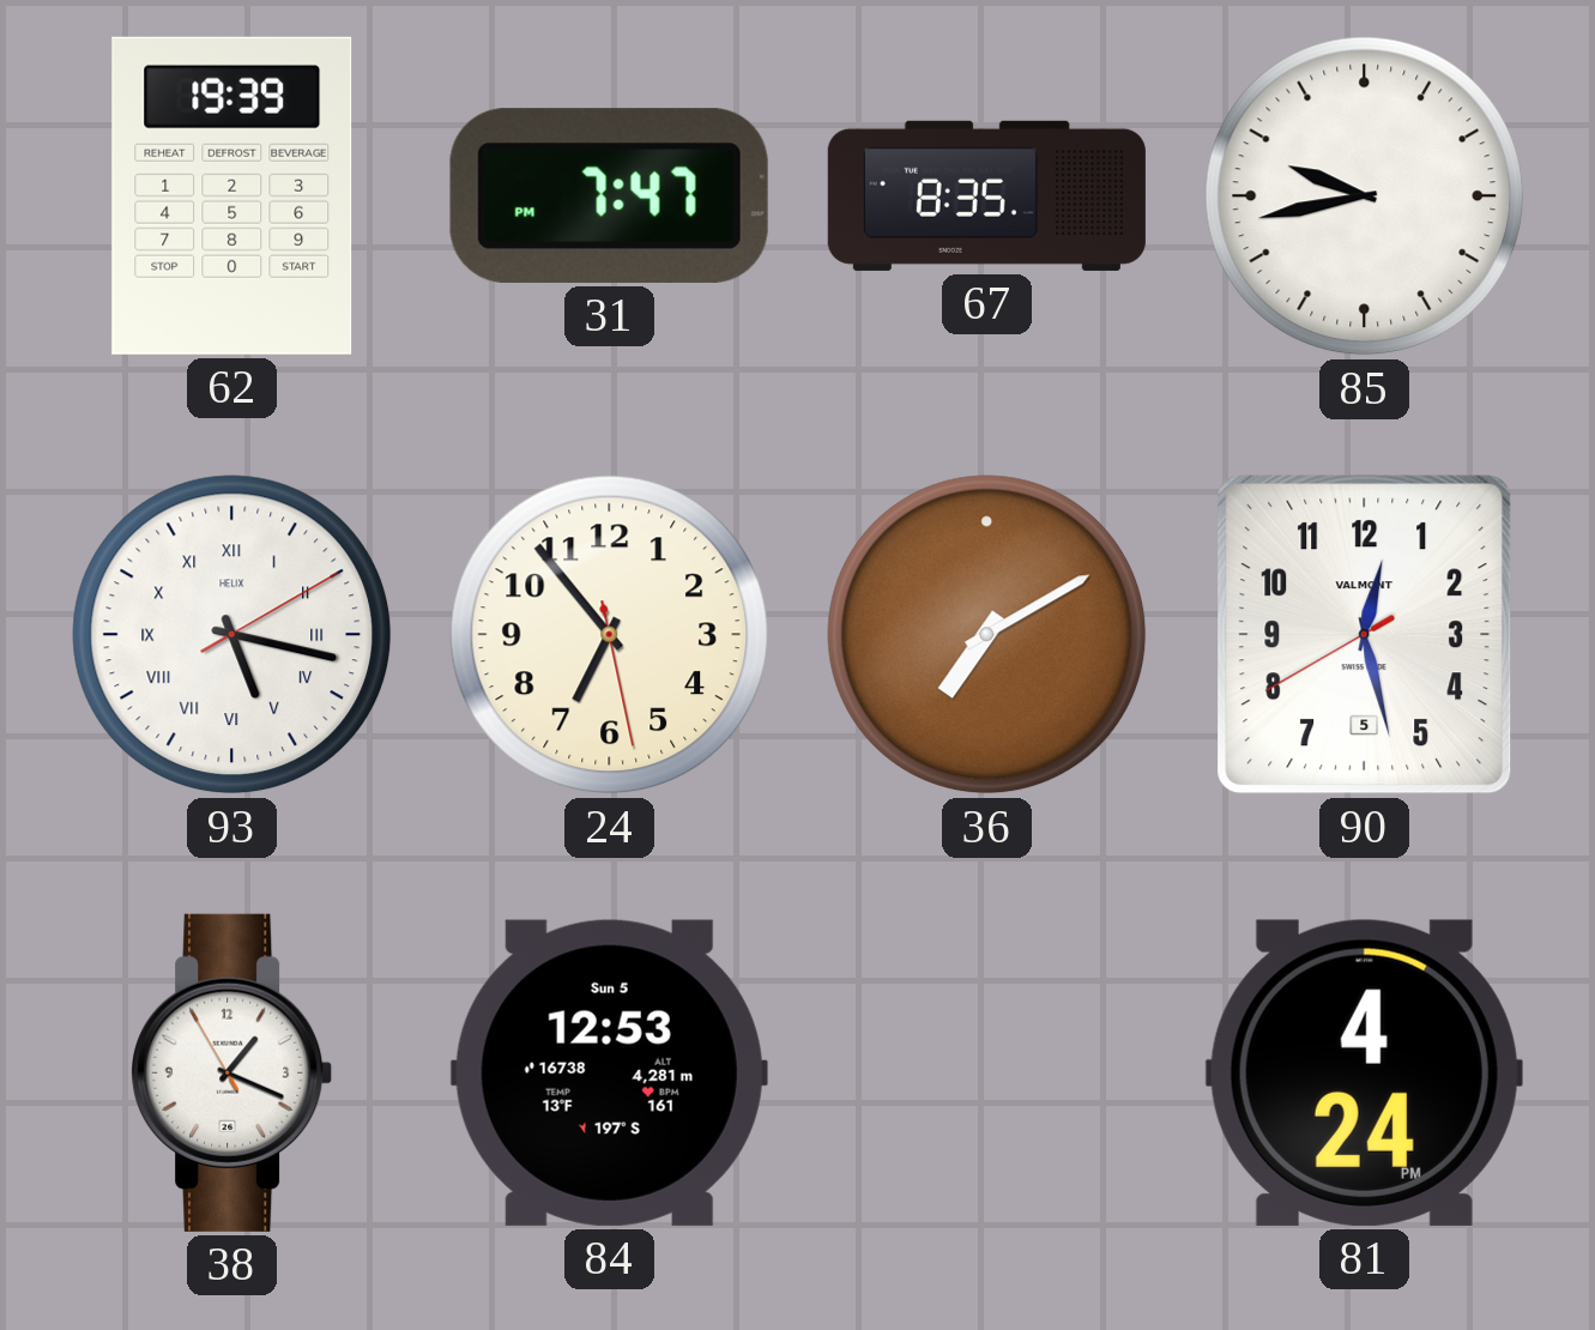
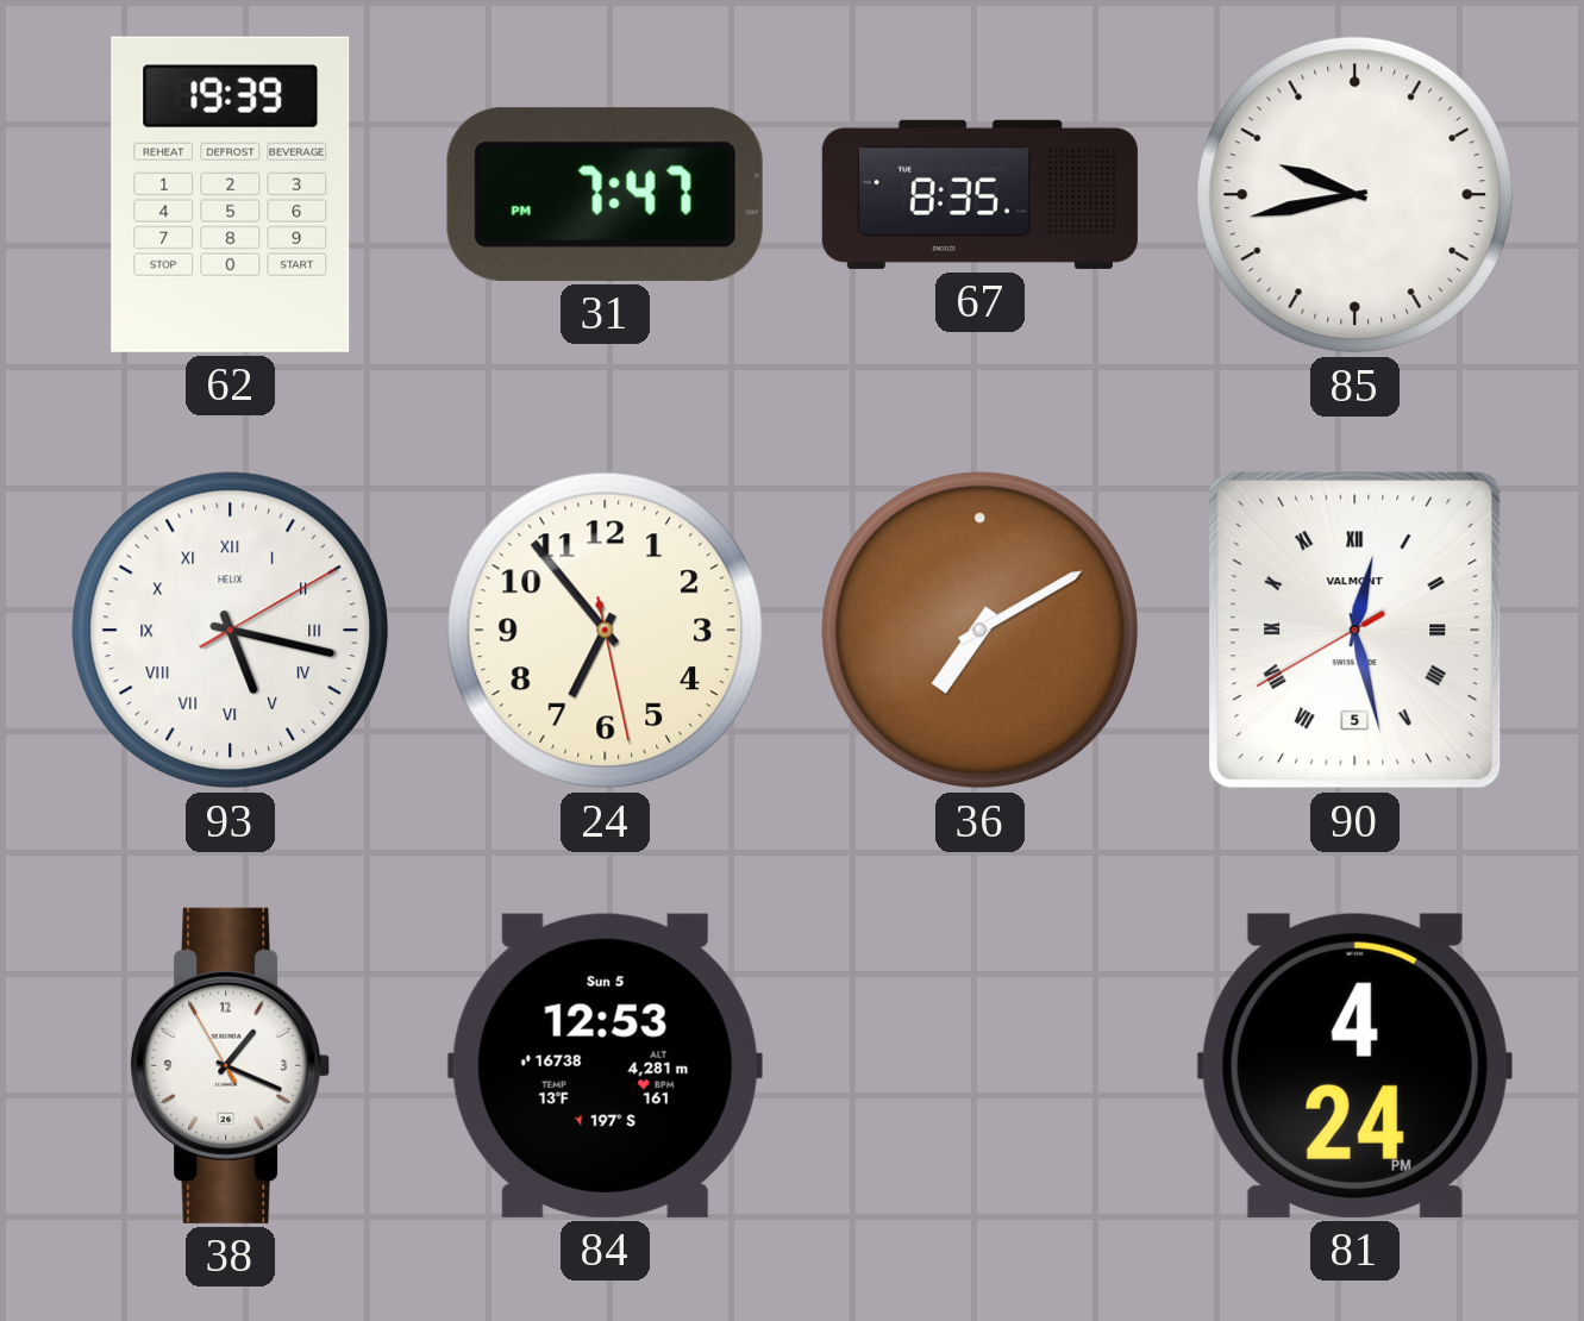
90 numerals: Arabic -> Roman (1356, 631)
